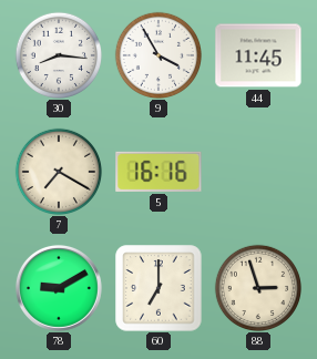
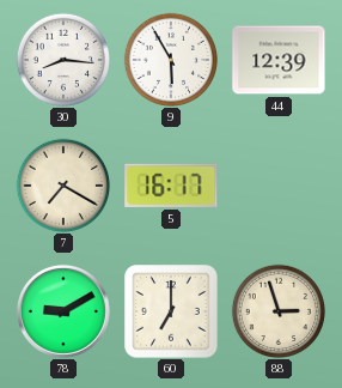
9: 3:55 -> 5:55 (170, 59)
44: 11:45 -> 12:39 (279, 60)
5: 16:16 -> 16:17 (171, 186)
